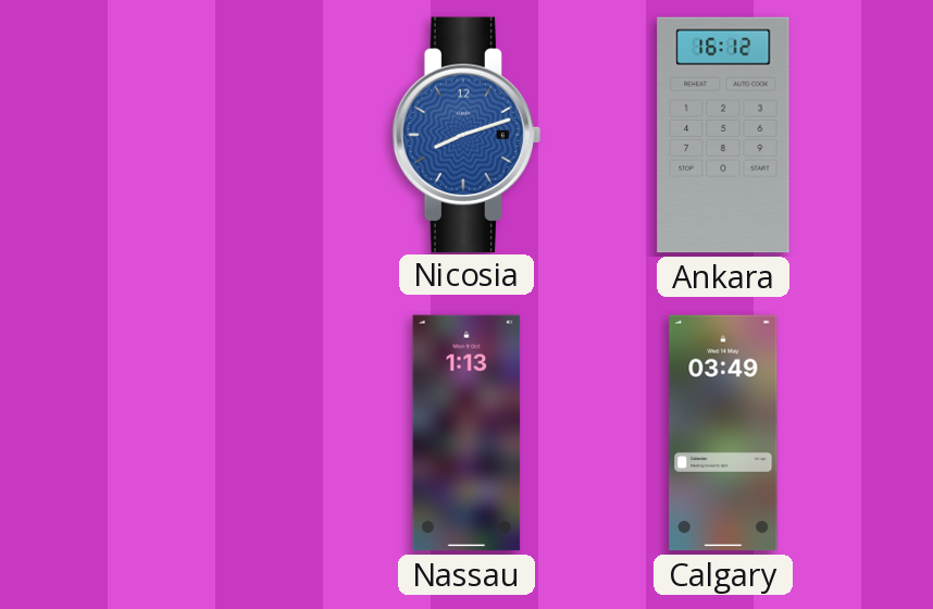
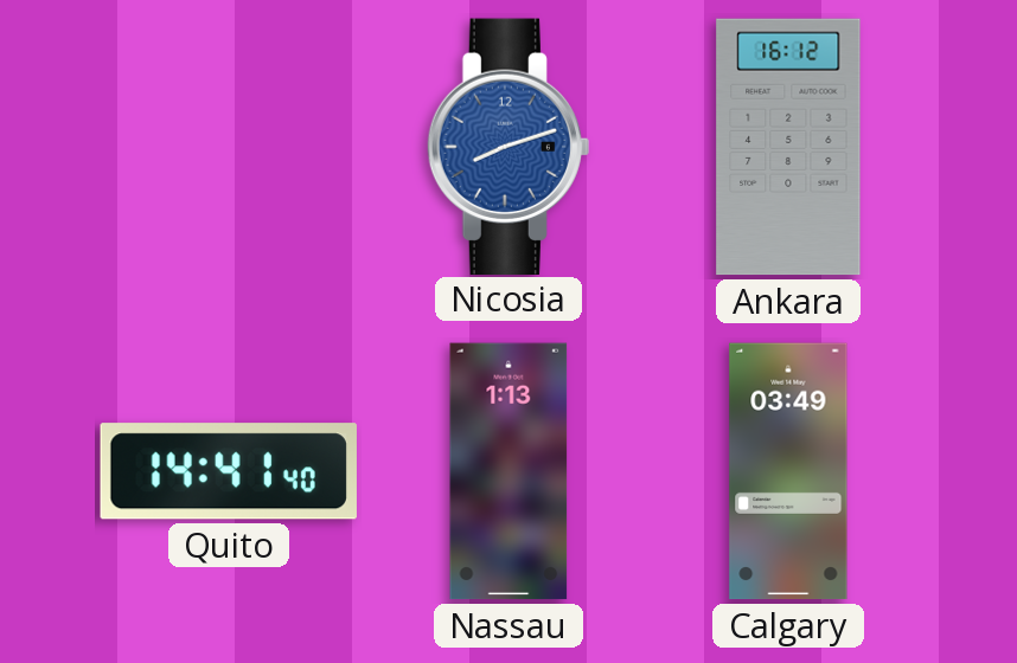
Quito: none -> 14:41 (229, 471)
